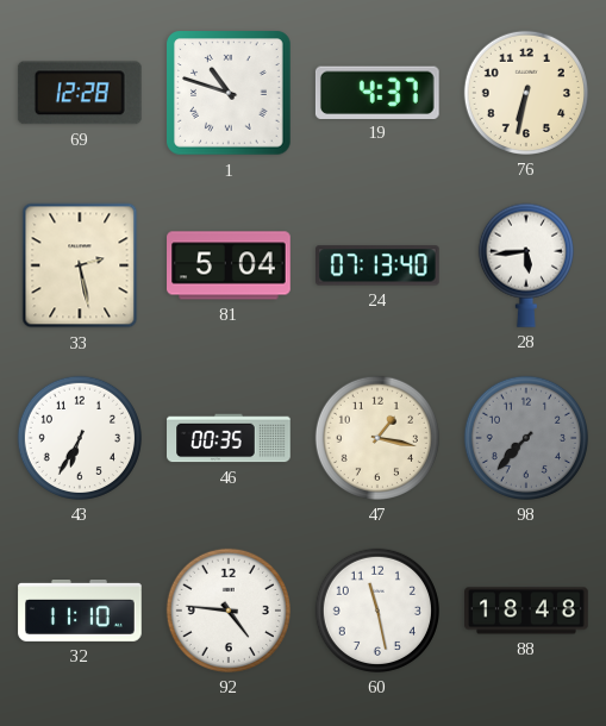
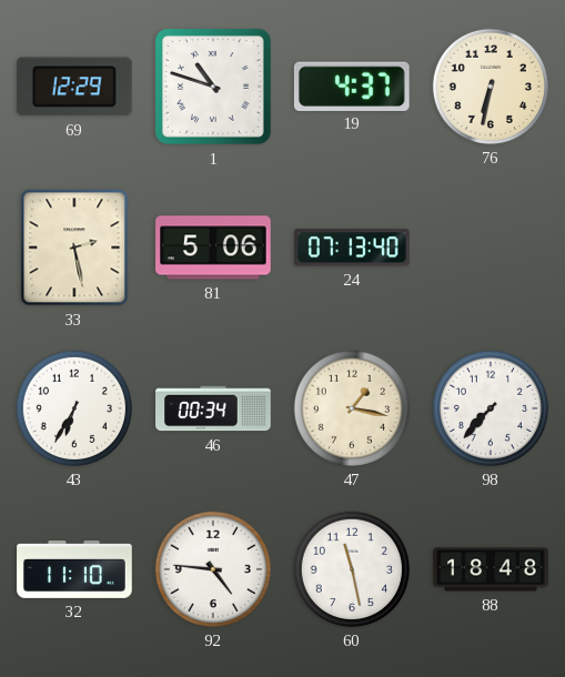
69: 12:28 -> 12:29 (74, 87)
81: 5:04 -> 5:06 (213, 247)
28: 5:44 -> none (526, 265)
46: 00:35 -> 00:34 (213, 408)
98 dial: grey -> white (491, 408)
